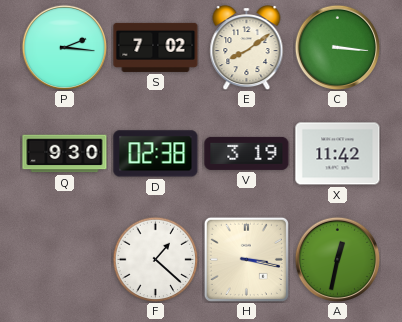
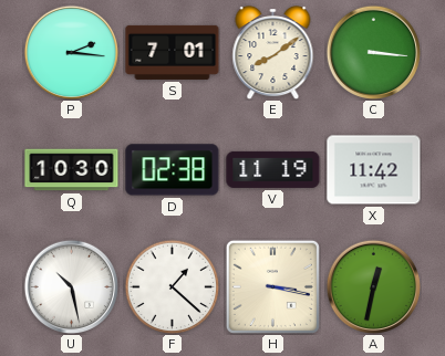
S: 7:02 -> 7:01 (173, 52)
Q: 9:30 -> 10:30 (72, 170)
V: 3:19 -> 11:19 (273, 169)
U: none -> 10:28 (71, 286)
